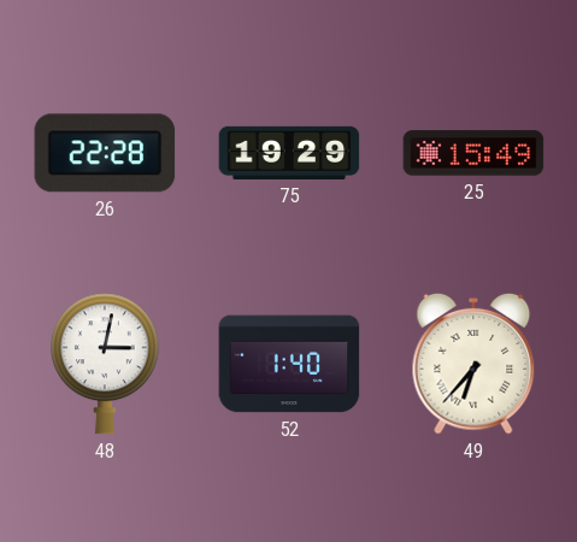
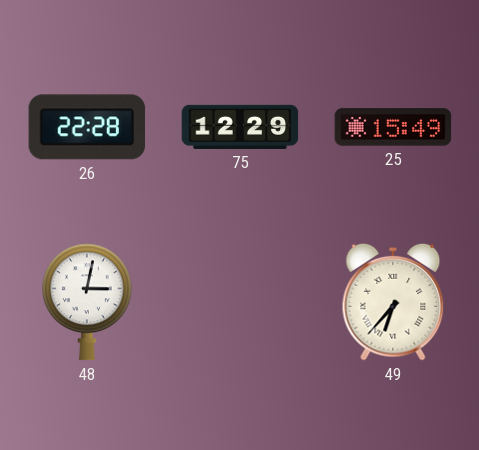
75: 19:29 -> 12:29 (240, 127)
52: 1:40 -> none (289, 364)
